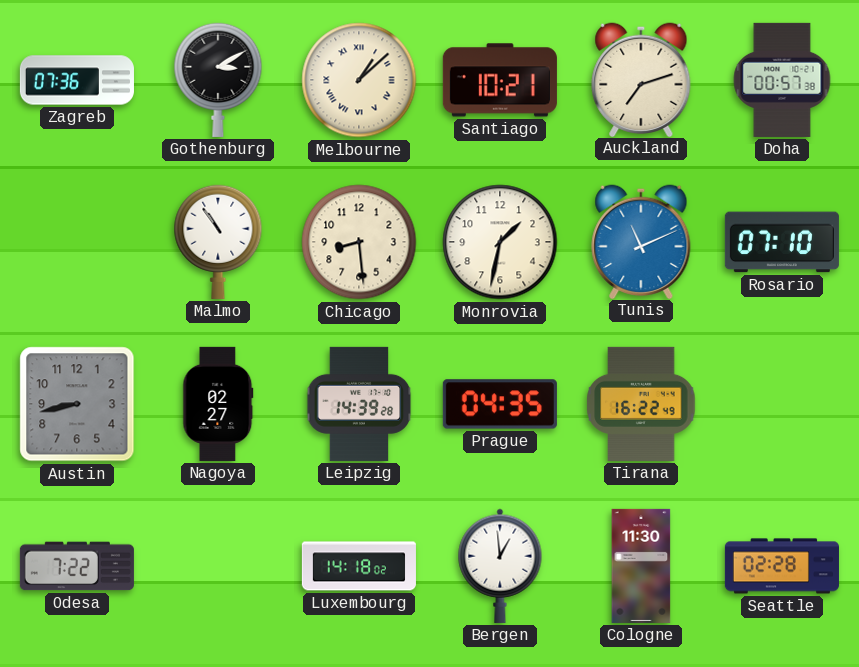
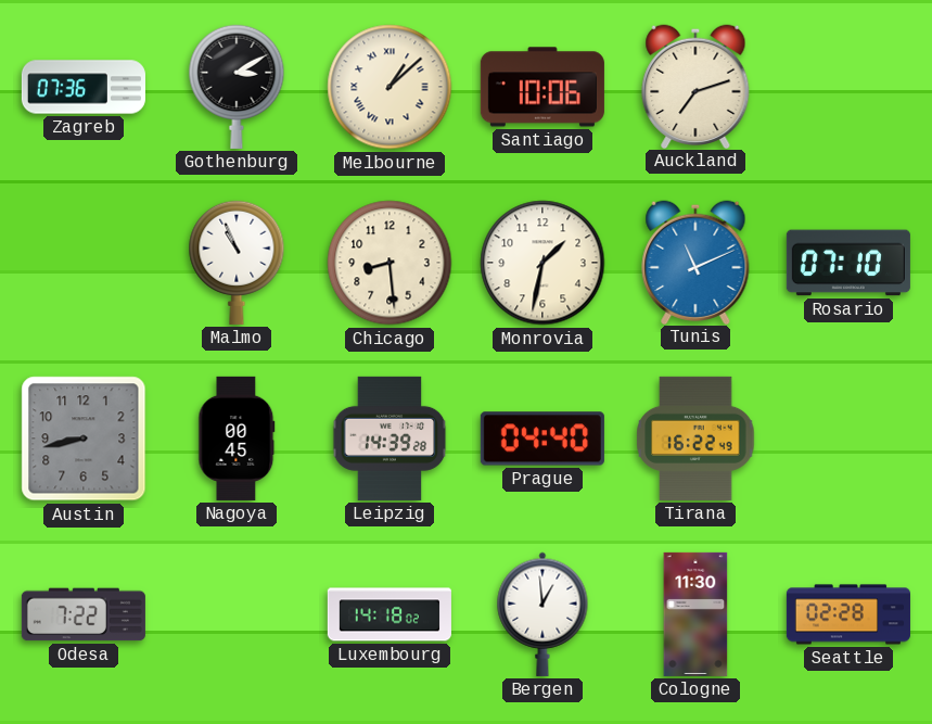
Santiago: 10:21 -> 10:06 (542, 87)
Doha: 00:57 -> none (782, 80)
Malmo: 10:54 -> 10:56 (237, 263)
Nagoya: 02:27 -> 00:45 (237, 439)
Prague: 04:35 -> 04:40 (542, 439)
